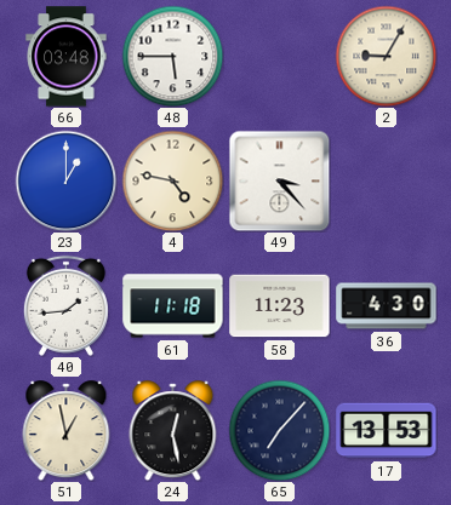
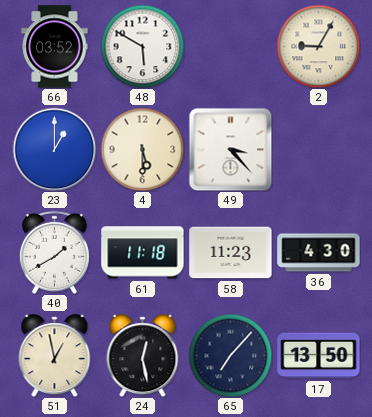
66: 03:48 -> 03:52 (55, 47)
48: 5:45 -> 5:50 (142, 46)
4: 4:47 -> 5:30 (142, 149)
40: 1:44 -> 1:40 (54, 252)
17: 13:53 -> 13:50 (319, 356)
